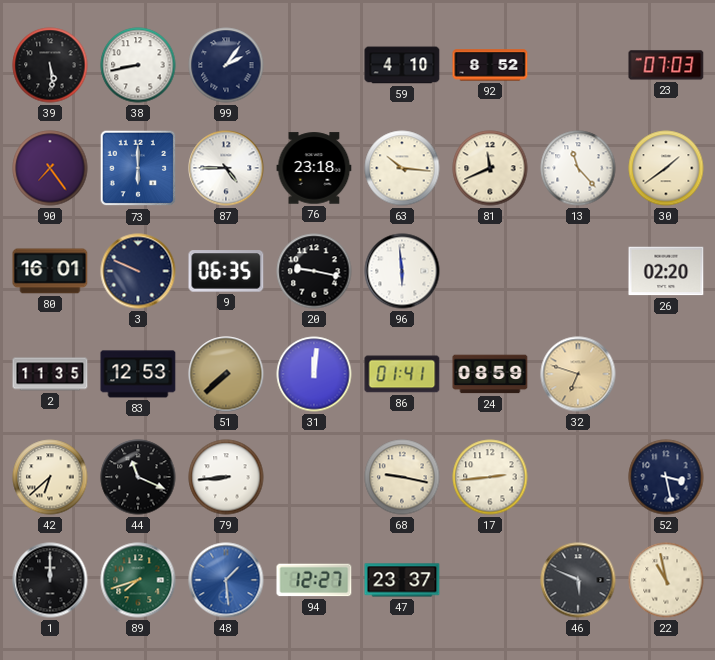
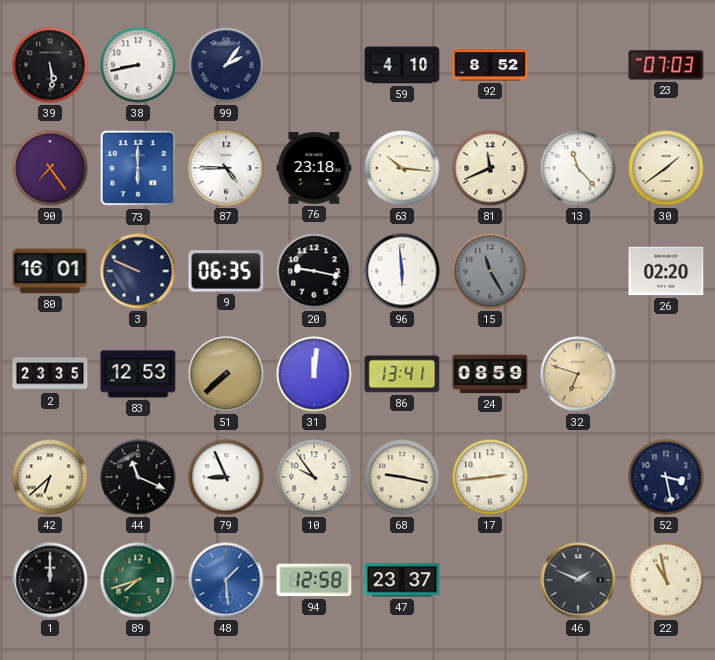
15: none -> 11:25 (490, 271)
2: 11:35 -> 23:35 (50, 374)
86: 01:41 -> 13:41 (402, 374)
79: 8:44 -> 8:56 (226, 477)
10: none -> 9:54 (314, 477)
94: 12:27 -> 12:58 (314, 580)
46: 5:49 -> 1:49 (578, 580)
